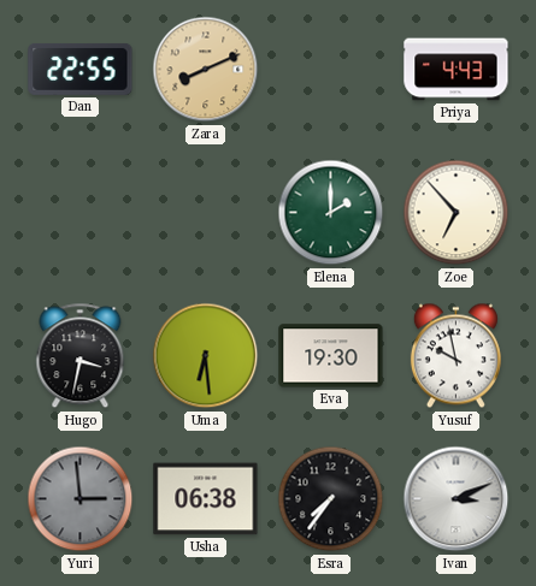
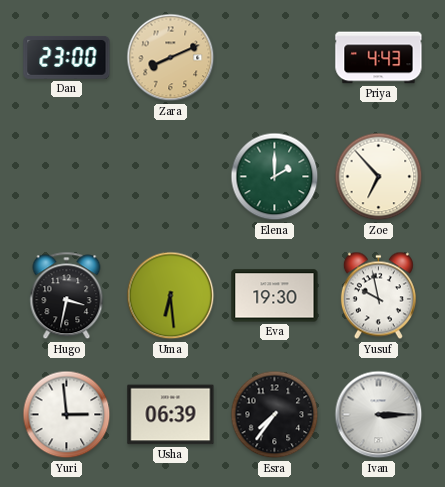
Dan: 22:55 -> 23:00 (67, 57)
Yuri dial: grey -> white (67, 415)
Usha: 06:38 -> 06:39 (171, 415)
Ivan: 3:11 -> 3:15 (379, 415)
